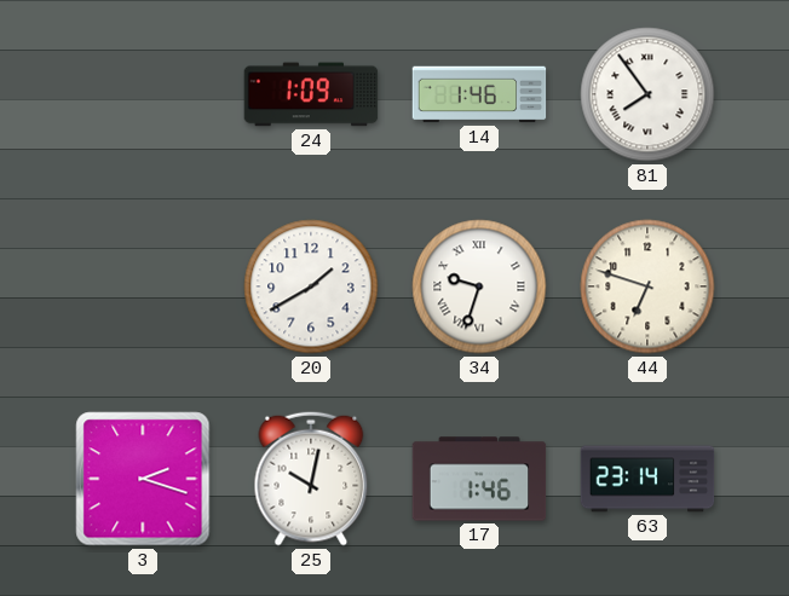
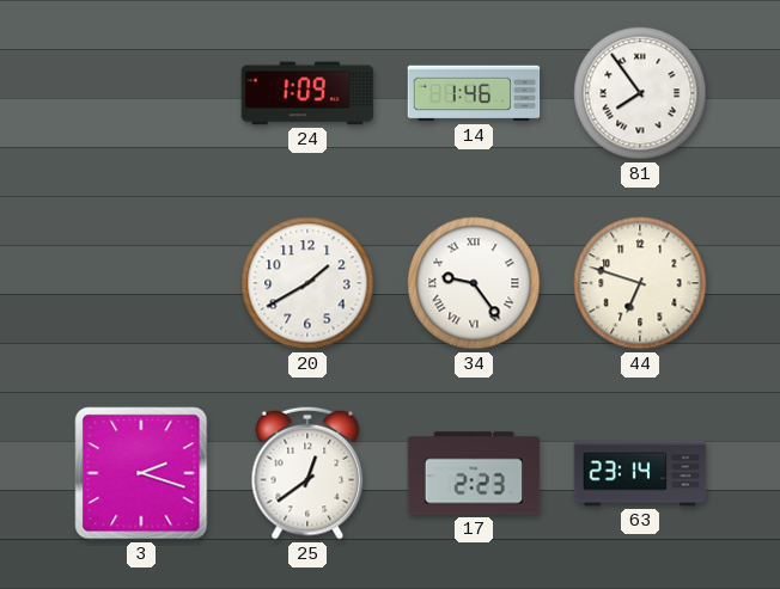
34: 9:33 -> 9:24 (474, 283)
25: 10:02 -> 12:39 (307, 473)
17: 1:46 -> 2:23 (474, 473)
